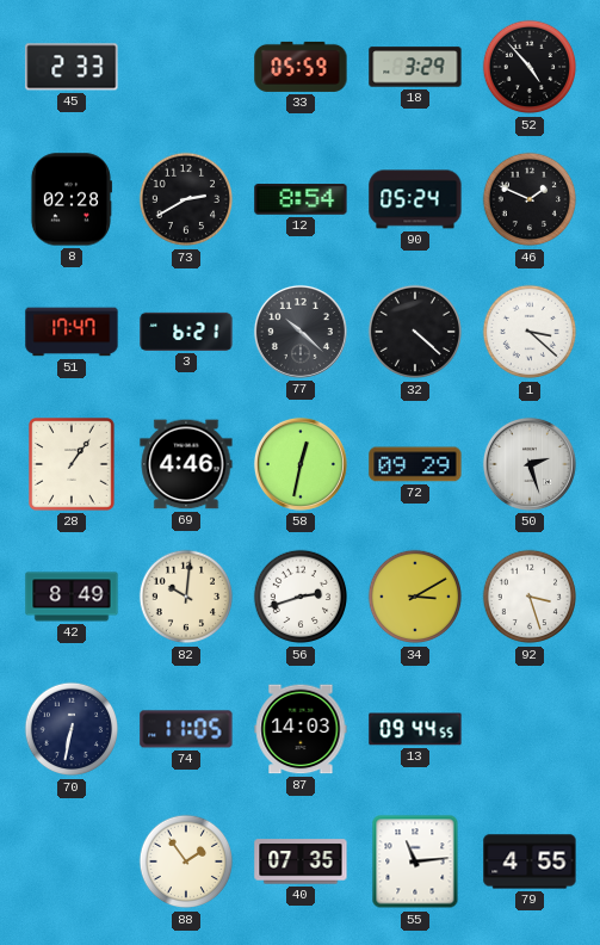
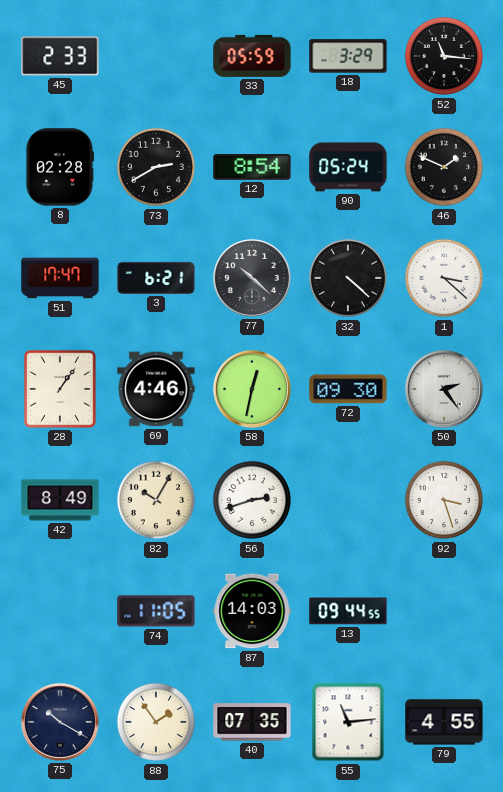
52: 4:53 -> 11:16 (444, 56)
72: 09:29 -> 09:30 (348, 389)
50: 2:27 -> 2:24 (444, 389)
82: 10:01 -> 10:05 (156, 500)
34: 3:10 -> none (415, 597)
70: 6:32 -> none (72, 729)
75: none -> 10:20 (60, 722)
